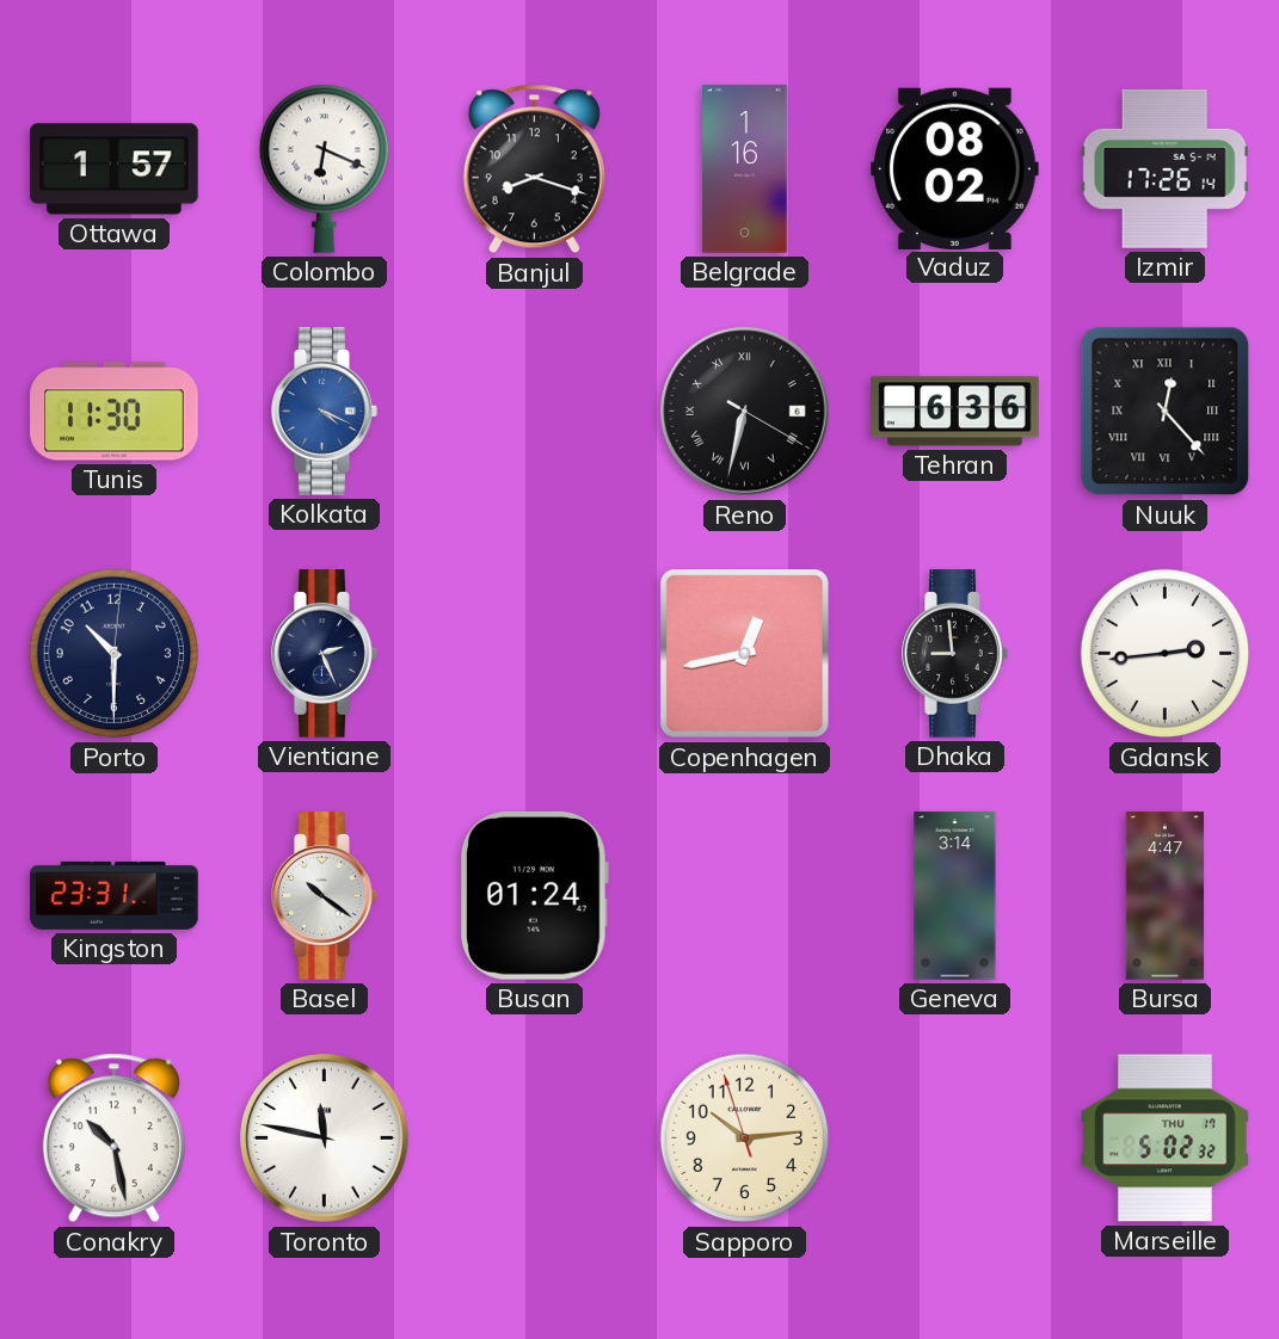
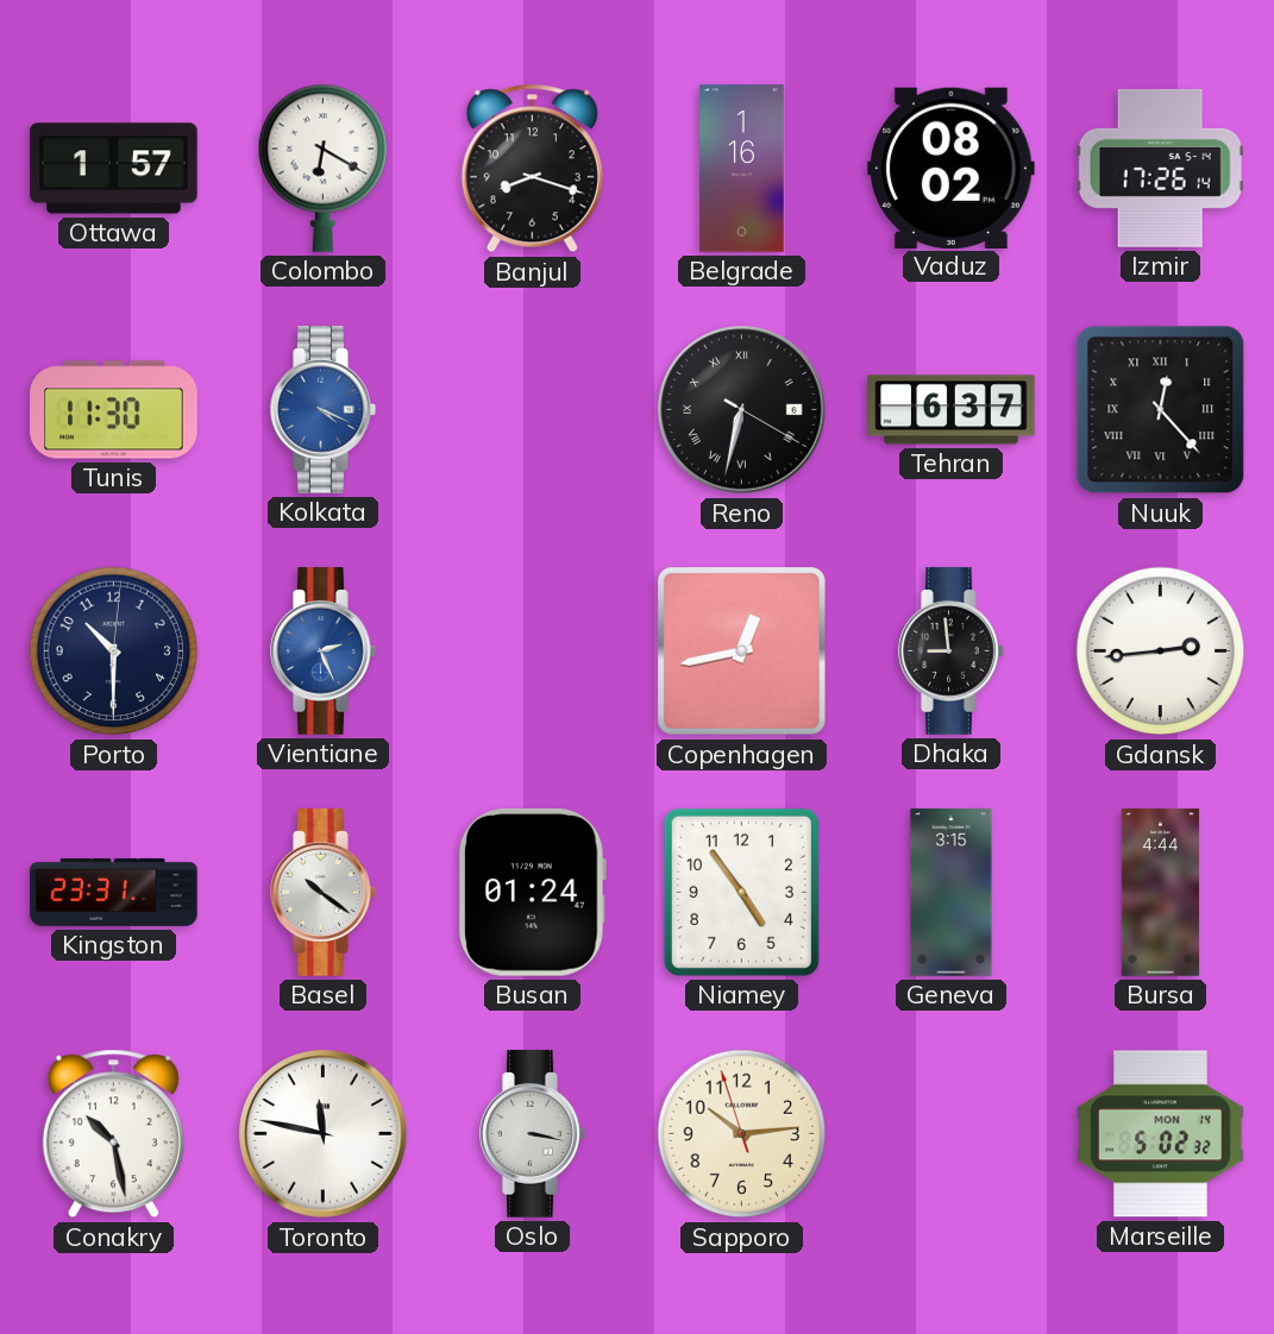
Colombo: 6:19 -> 6:20 (322, 168)
Tehran: 6:36 -> 6:37 (952, 410)
Vientiane dial: navy -> blue (324, 652)
Niamey: none -> 4:54 (741, 892)
Geneva: 3:14 -> 3:15 (952, 893)
Bursa: 4:47 -> 4:44 (1160, 893)
Oslo: none -> 3:17 (533, 1134)
Marseille date: THU 17 -> MON 14 (1161, 1134)
